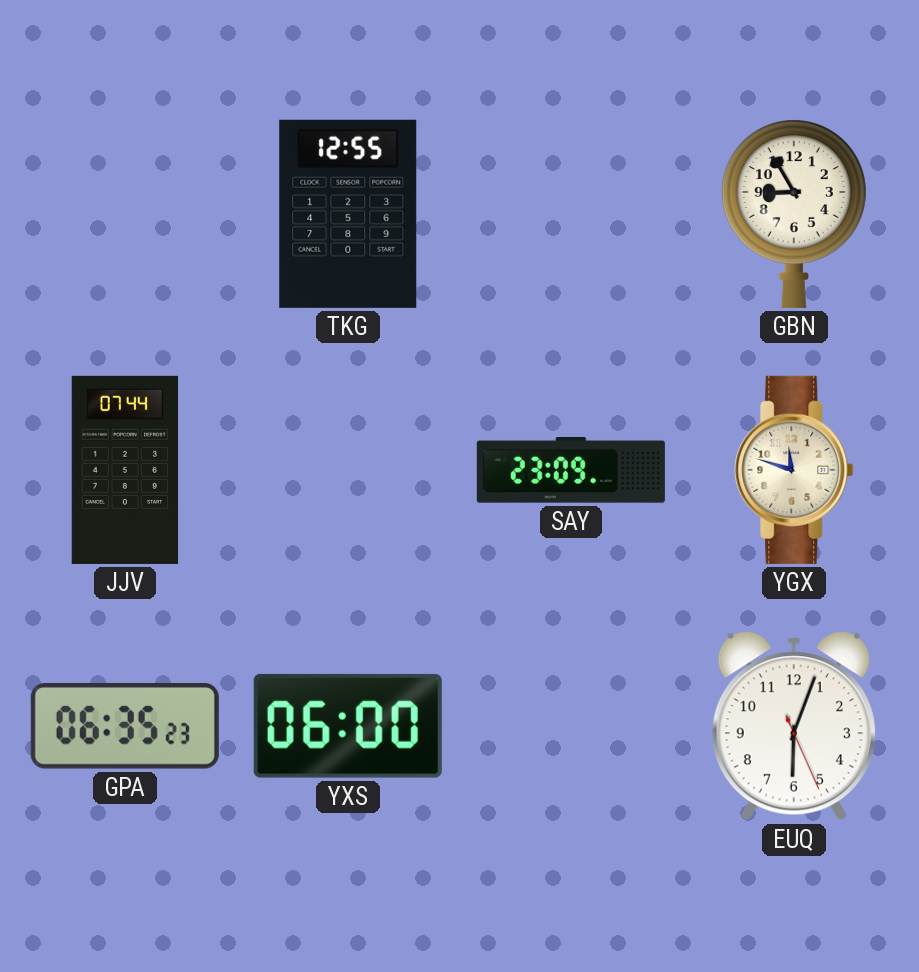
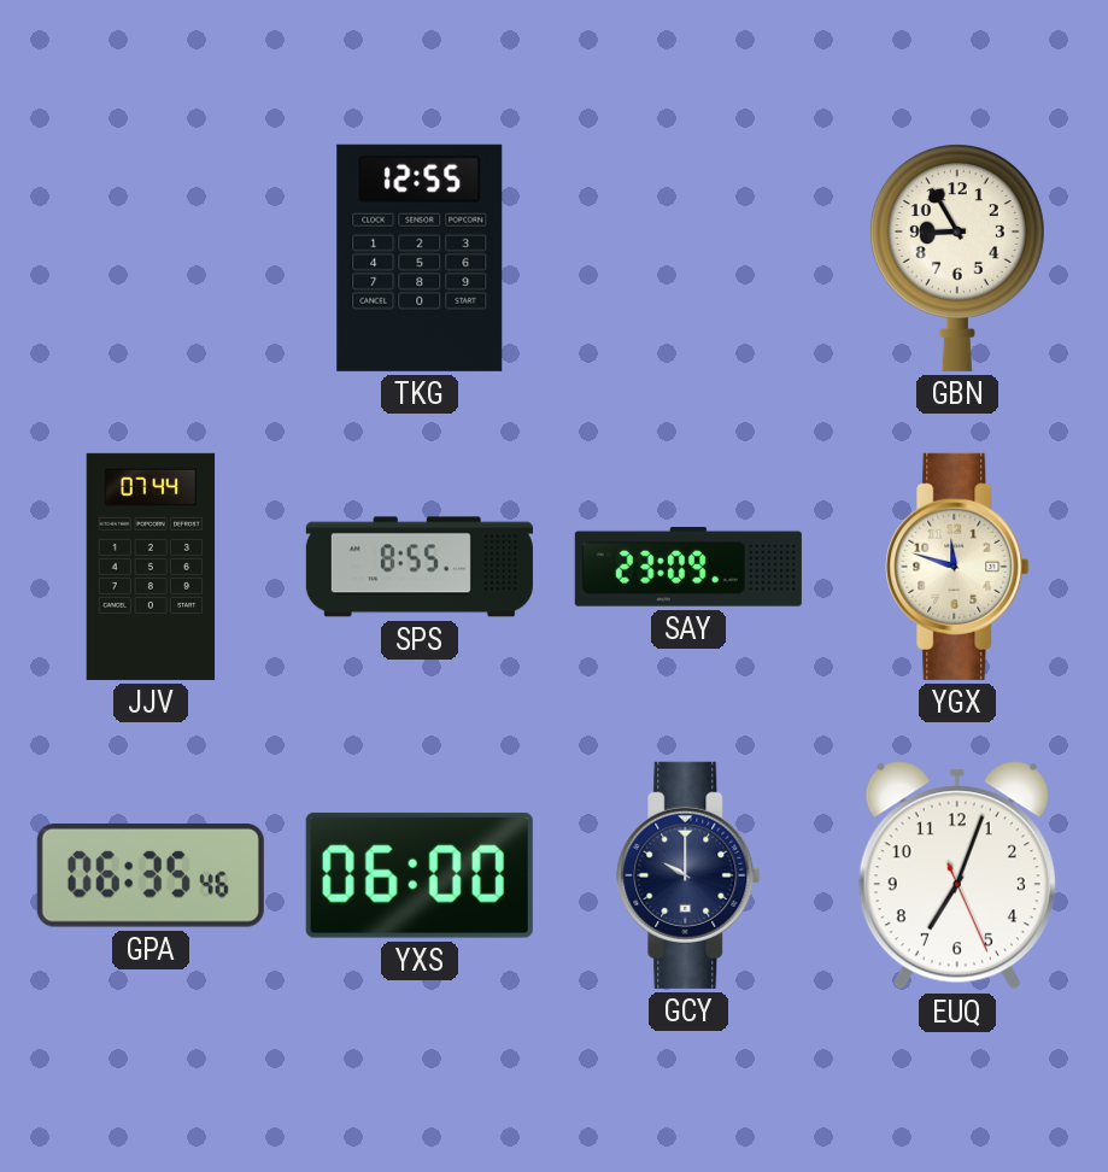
SPS: none -> 8:55 (420, 567)
GPA: 06:35:23 -> 06:35:46 (151, 877)
GCY: none -> 10:00 (688, 875)
EUQ: 6:03 -> 7:03 (957, 875)
